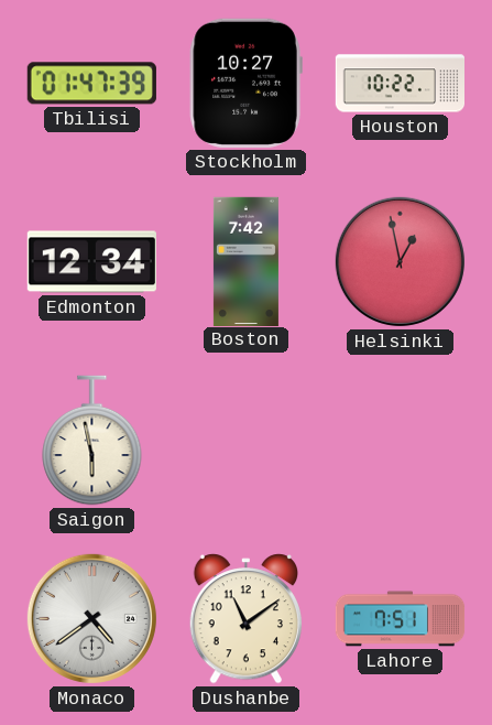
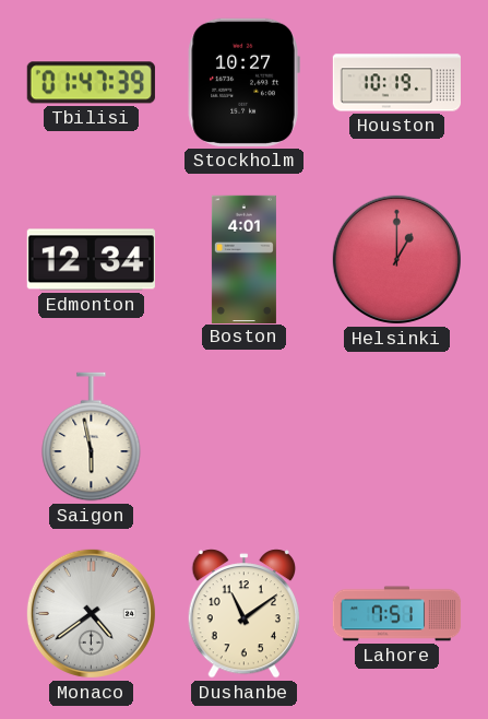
Houston: 10:22 -> 10:19 (396, 83)
Boston: 7:42 -> 4:01 (243, 259)
Helsinki: 12:58 -> 1:00 (396, 259)
